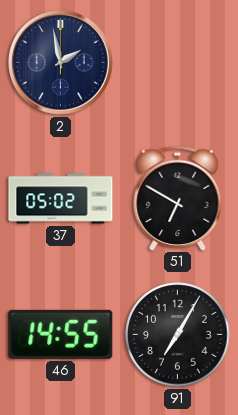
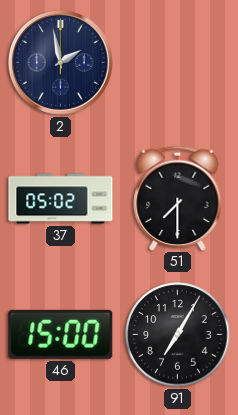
51: 6:50 -> 7:30 (178, 198)
46: 14:55 -> 15:00 (61, 334)
